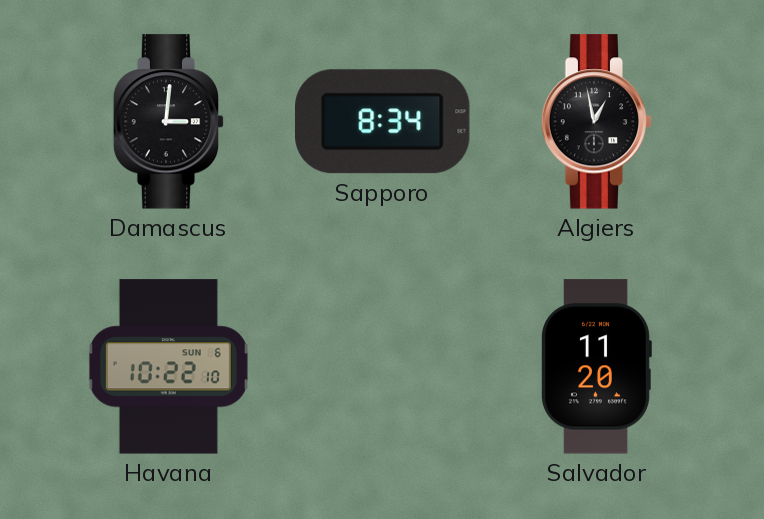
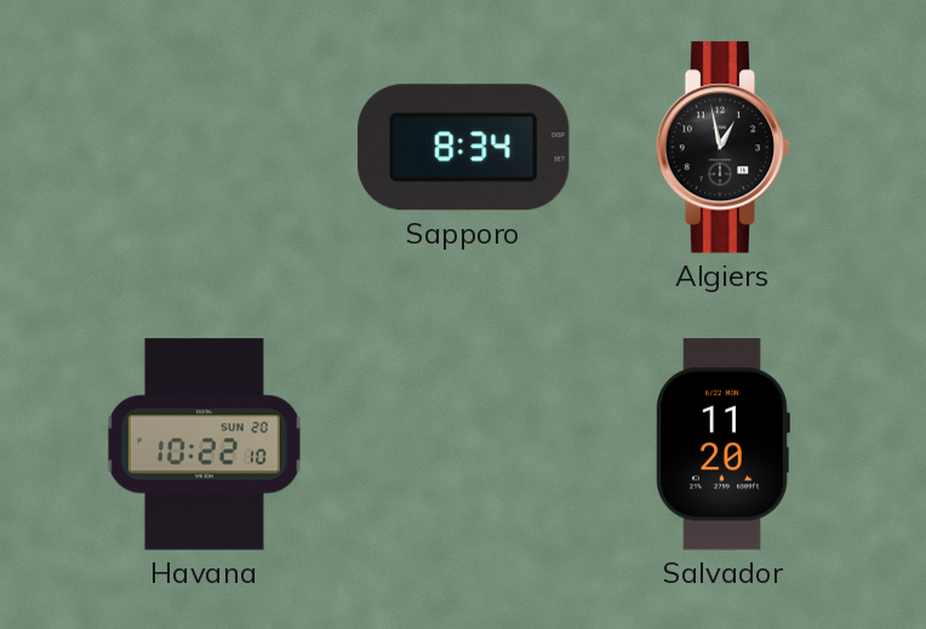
Damascus: 3:01 -> none (169, 122)
Havana date: SUN 6 -> SUN 20 (204, 445)
